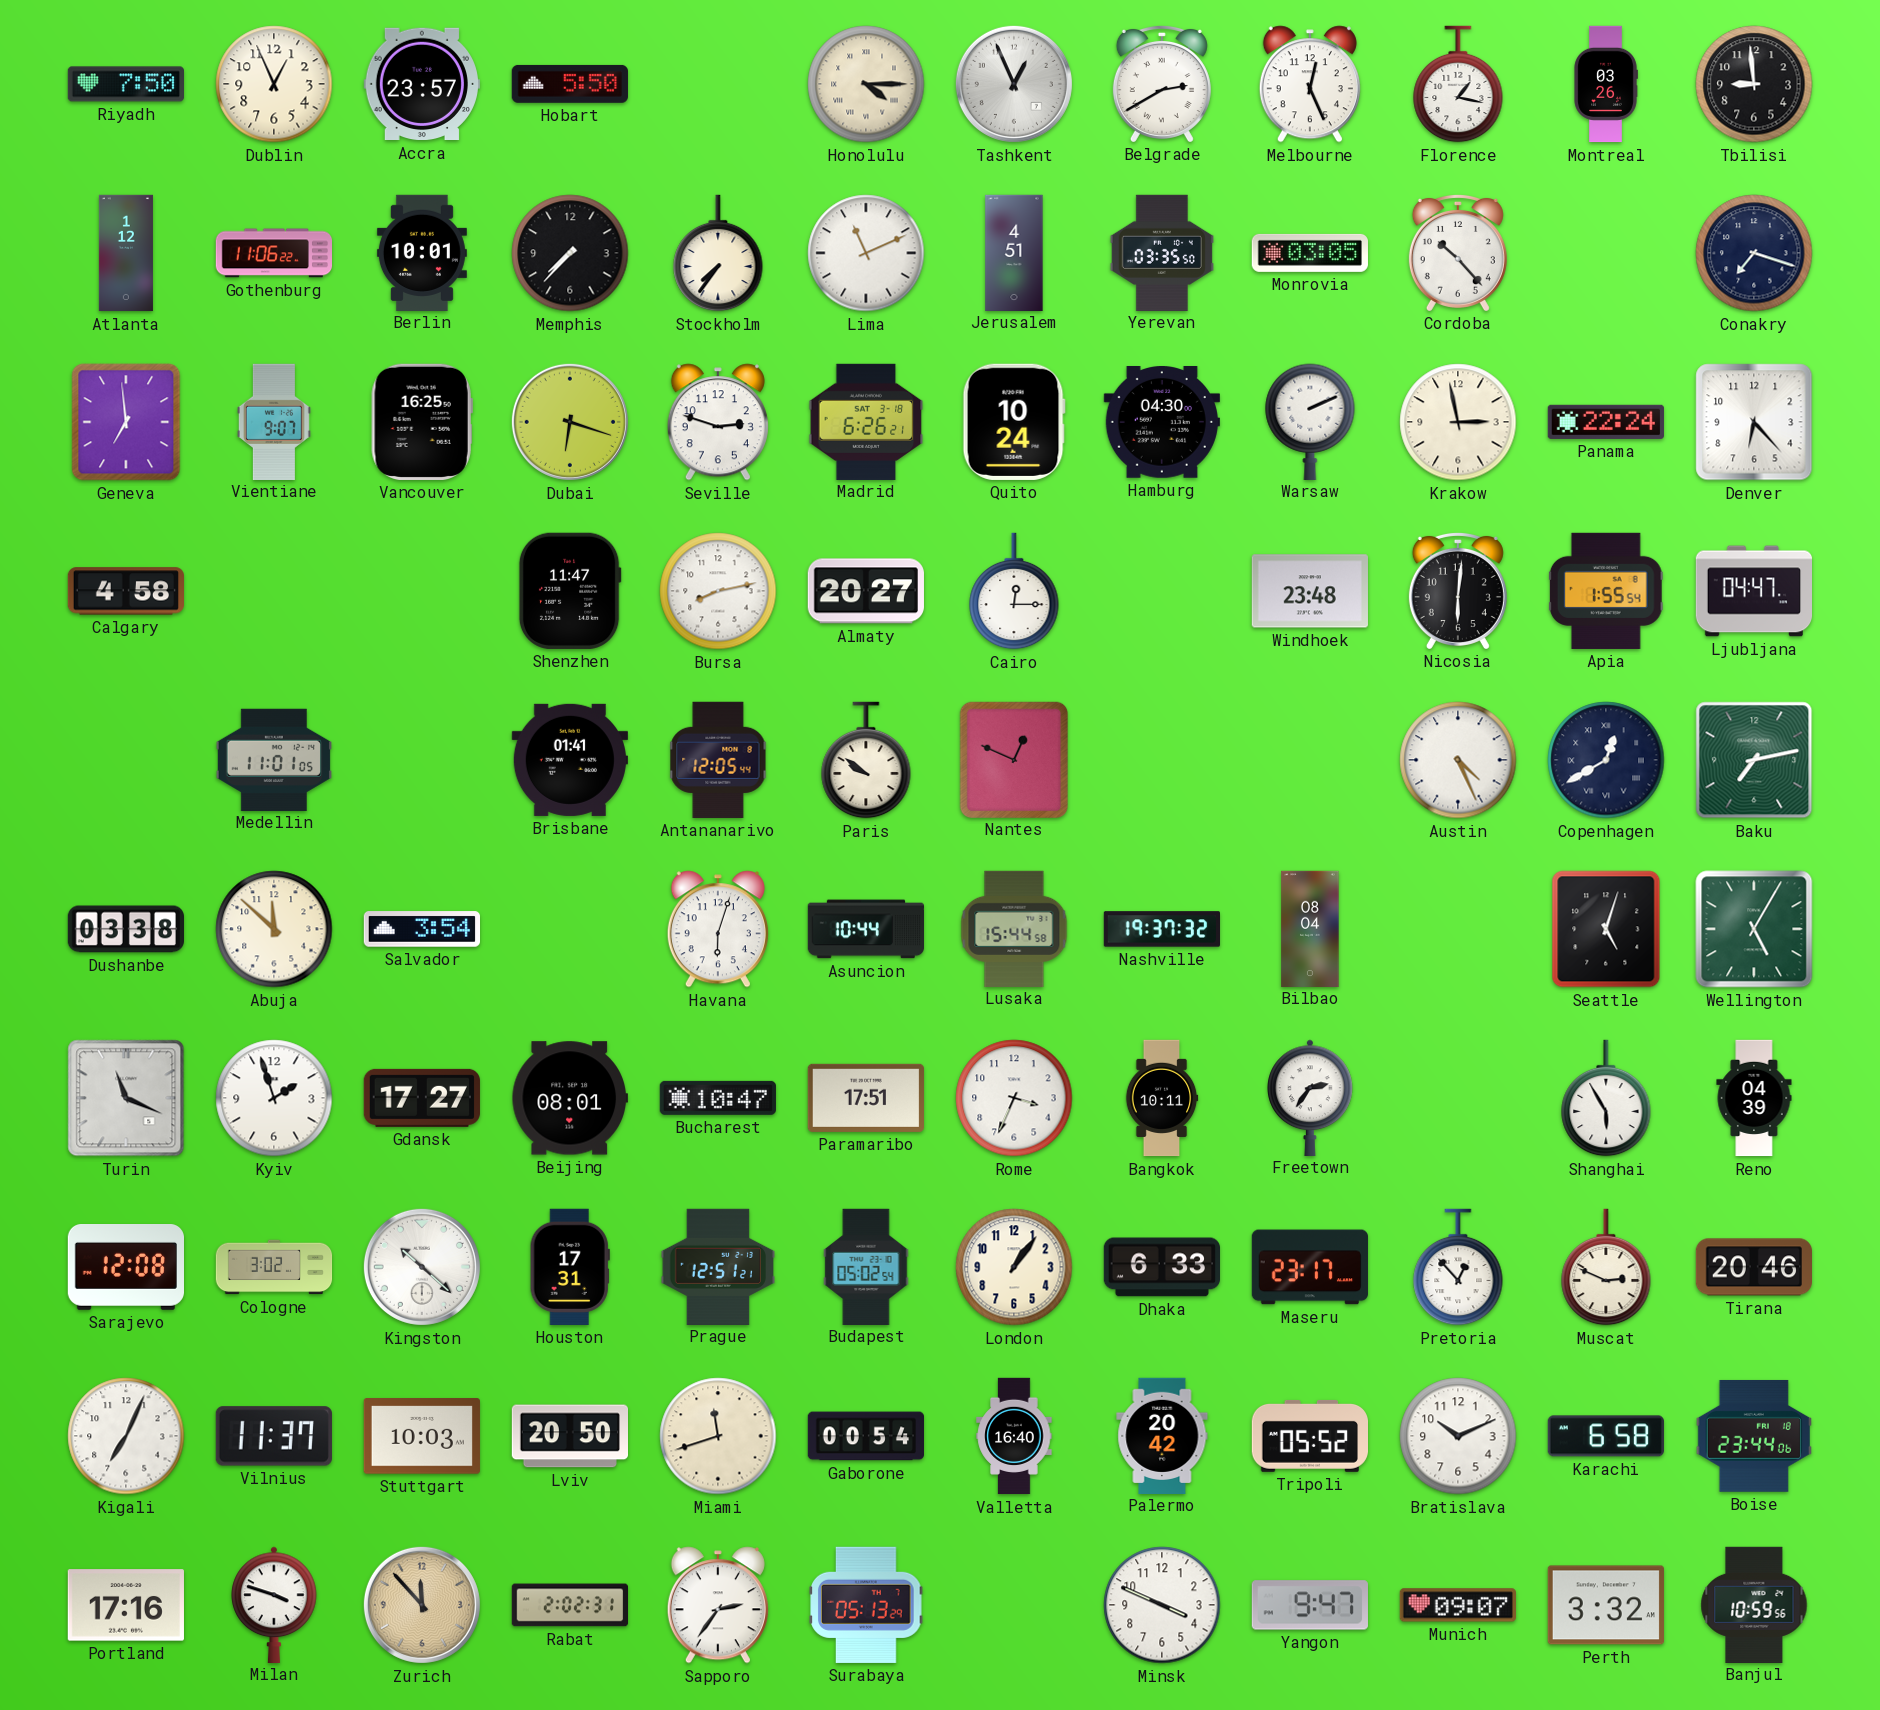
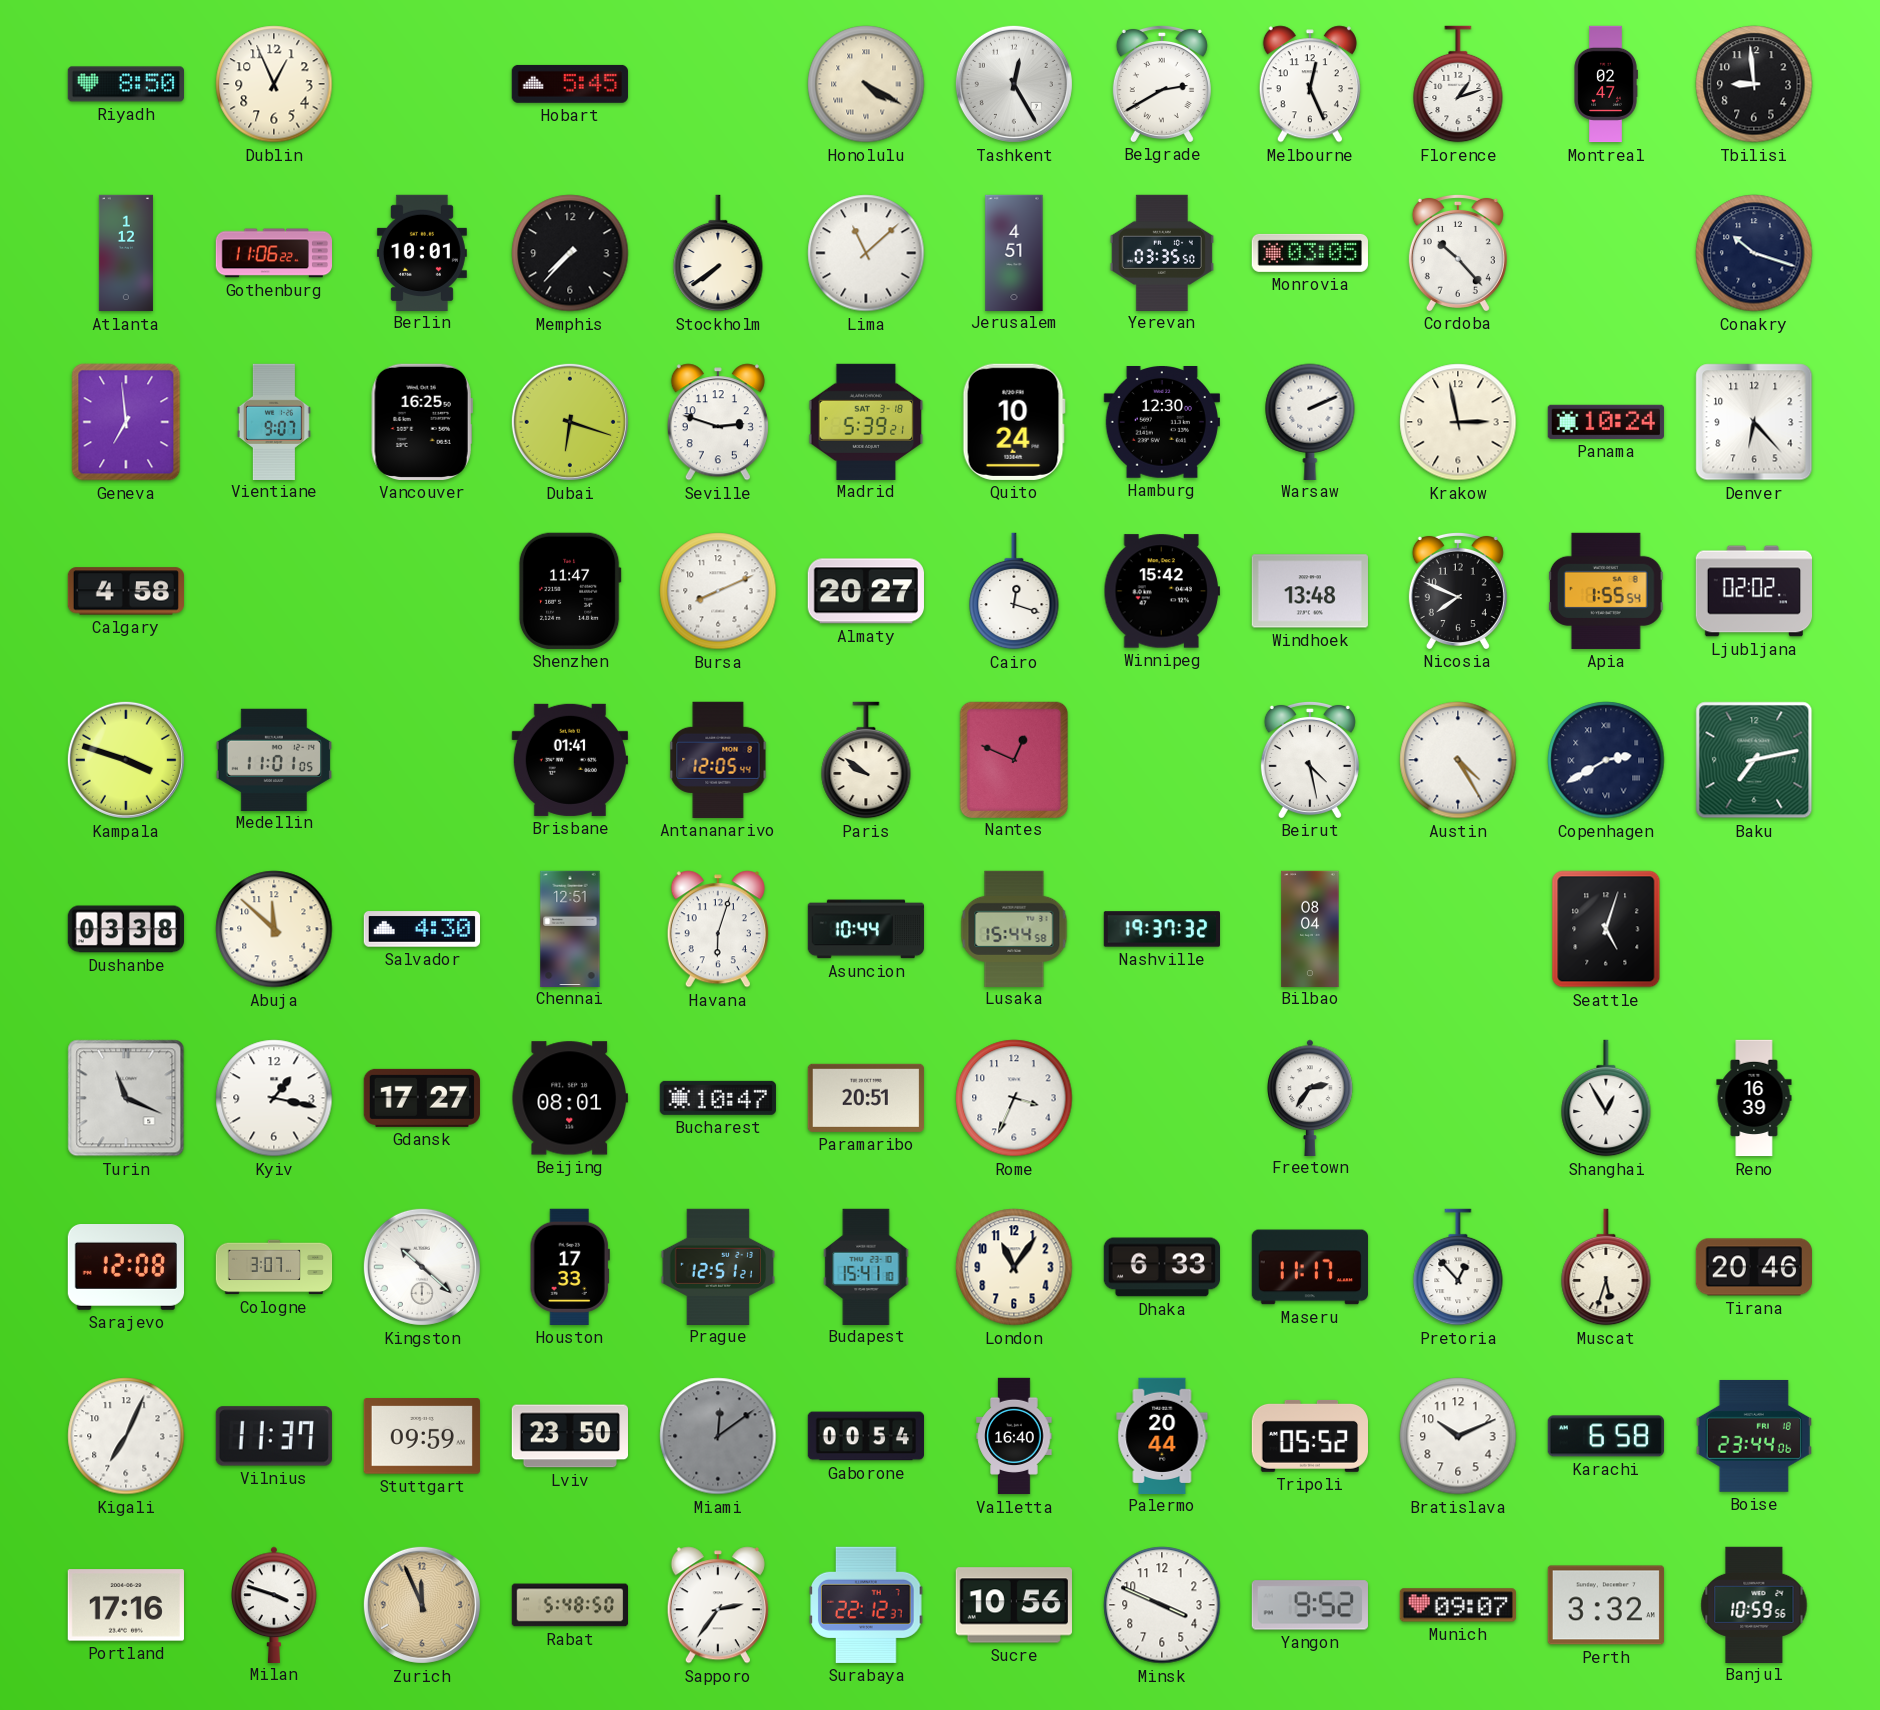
Riyadh: 7:50 -> 8:50 (125, 84)
Accra: 23:57 -> none (422, 84)
Hobart: 5:50 -> 5:45 (570, 84)
Honolulu: 4:15 -> 4:20 (866, 84)
Tashkent: 12:56 -> 12:25 (1014, 84)
Florence: 1:17 -> 1:12 (1458, 84)
Montreal: 03:26 -> 02:47 (1606, 84)
Stockholm: 7:36 -> 7:39 (718, 253)
Lima: 11:11 -> 11:08 (866, 253)
Conakry: 7:18 -> 10:18 (1754, 253)
Madrid: 6:26 -> 5:39 (866, 421)
Hamburg: 04:30 -> 12:30 (1162, 423)
Panama: 22:24 -> 10:24 (1606, 422)
Bursa: 8:13 -> 8:11 (718, 591)
Cairo: 12:15 -> 12:18 (1014, 591)
Winnipeg: none -> 15:42 (1161, 591)
Windhoek: 23:48 -> 13:48 (1310, 591)
Nicosia: 6:01 -> 7:49 (1458, 590)
Ljubljana: 04:47 -> 02:02 (1753, 591)
Kampala: none -> 3:48 (126, 760)
Beirut: none -> 4:28 (1310, 759)
Austin: 4:26 -> 4:25 (1458, 760)
Copenhagen: 12:40 -> 2:40 (1606, 760)
Salvador: 3:54 -> 4:30 (421, 929)
Chennai: none -> 12:51 (570, 928)
Wellington: 5:05 -> none (1754, 929)
Kyiv: 1:57 -> 1:17 (274, 1098)
Paramaribo: 17:51 -> 20:51 (866, 1098)
Bangkok: 10:11 -> none (1162, 1098)
Shanghai: 5:55 -> 12:55 (1606, 1098)
Reno: 04:39 -> 16:39 (1754, 1098)
Cologne: 3:02 -> 3:07 (274, 1267)
Houston: 17:31 -> 17:33 (570, 1267)
Budapest: 05:02 -> 15:41 (866, 1266)
London: 1:06 -> 11:06 (1014, 1267)
Maseru: 23:17 -> 11:17 (1310, 1267)
Muscat: 2:49 -> 5:33 (1606, 1267)
Stuttgart: 10:03 -> 09:59 (422, 1436)
Lviv: 20:50 -> 23:50 (569, 1436)
Miami: 11:42 -> 12:09 (718, 1436)
Miami dial: cream -> grey (718, 1436)
Palermo: 20:42 -> 20:44 (1162, 1435)
Zurich: 11:53 -> 11:56 (422, 1605)
Rabat: 2:02 -> 5:48 (569, 1605)
Surabaya: 05:13 -> 22:12 (866, 1605)
Sucre: none -> 10:56 (1014, 1605)
Yangon: 9:47 -> 9:52 (1310, 1605)
